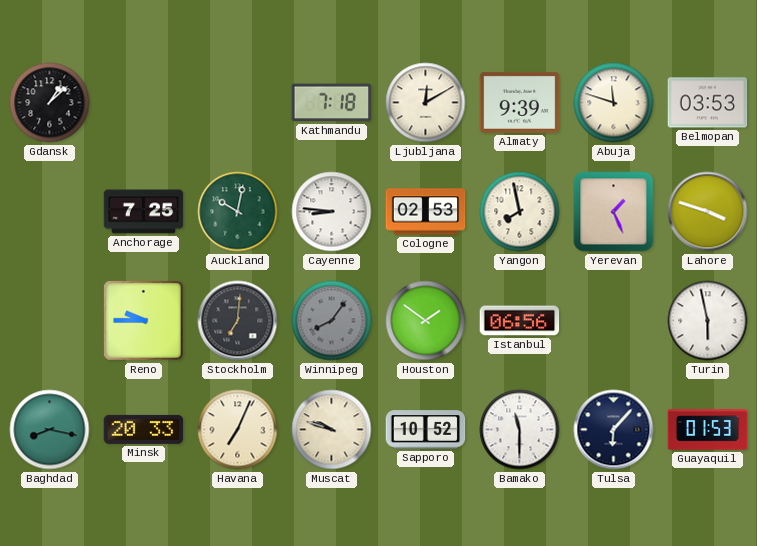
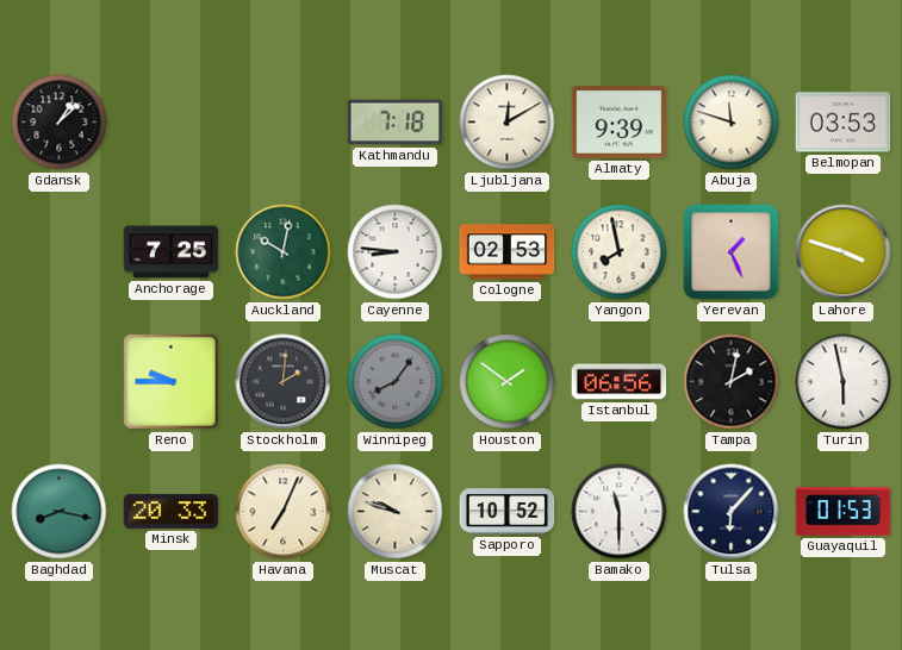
Stockholm: 7:01 -> 2:01 (284, 382)
Tampa: none -> 2:02 (732, 382)
